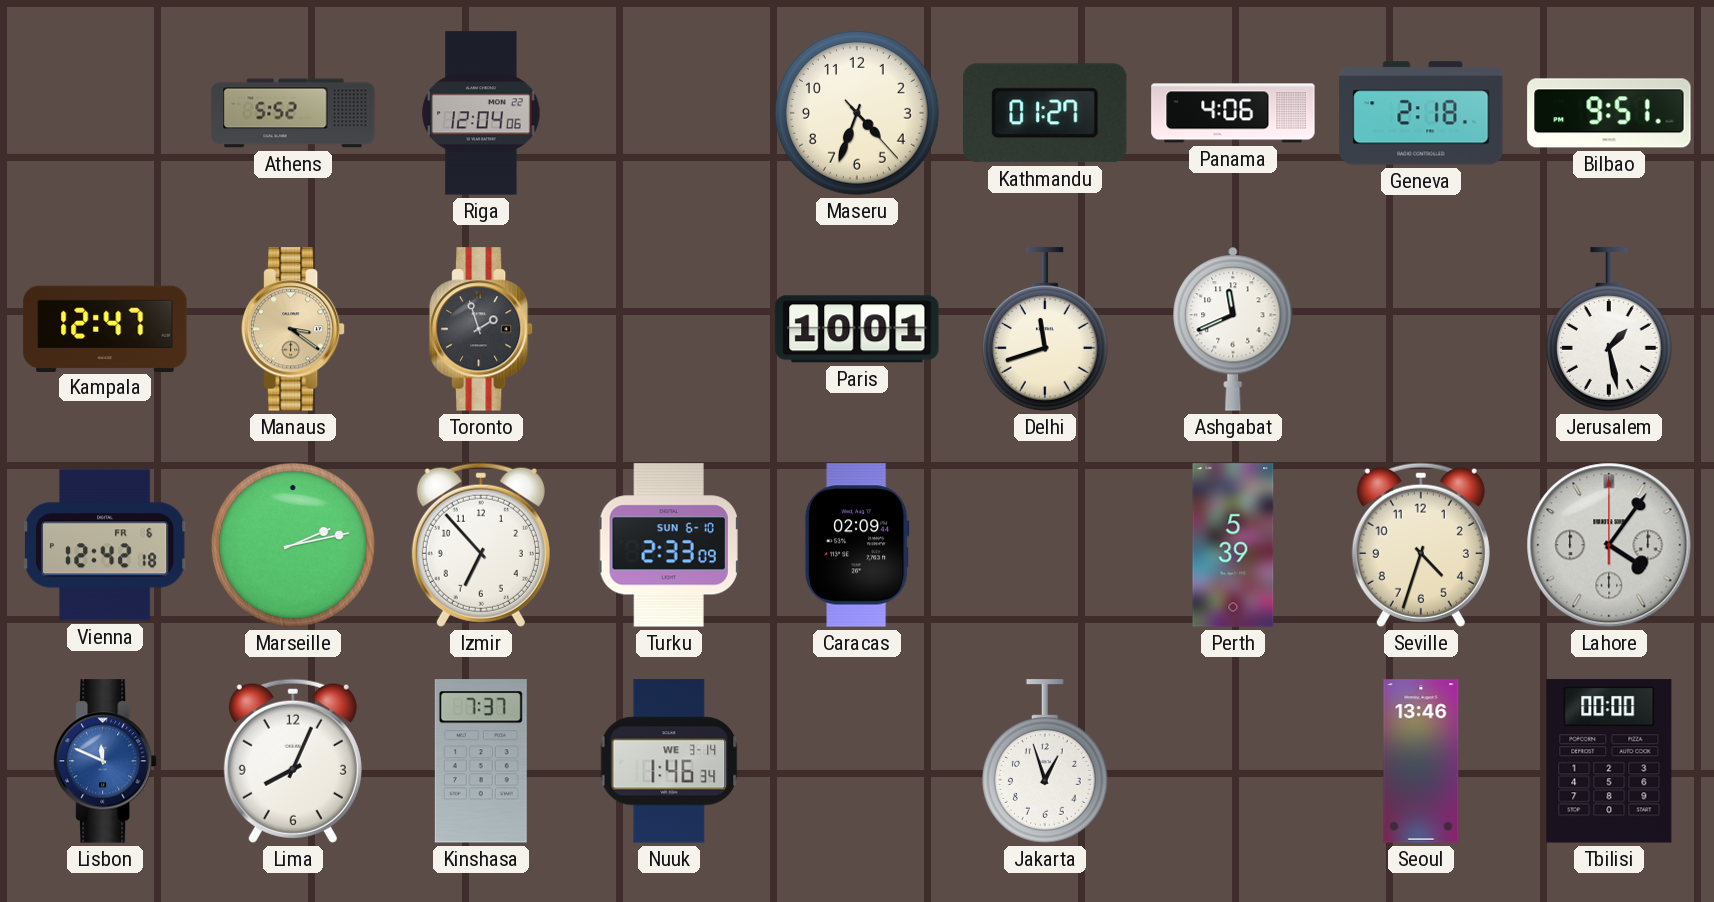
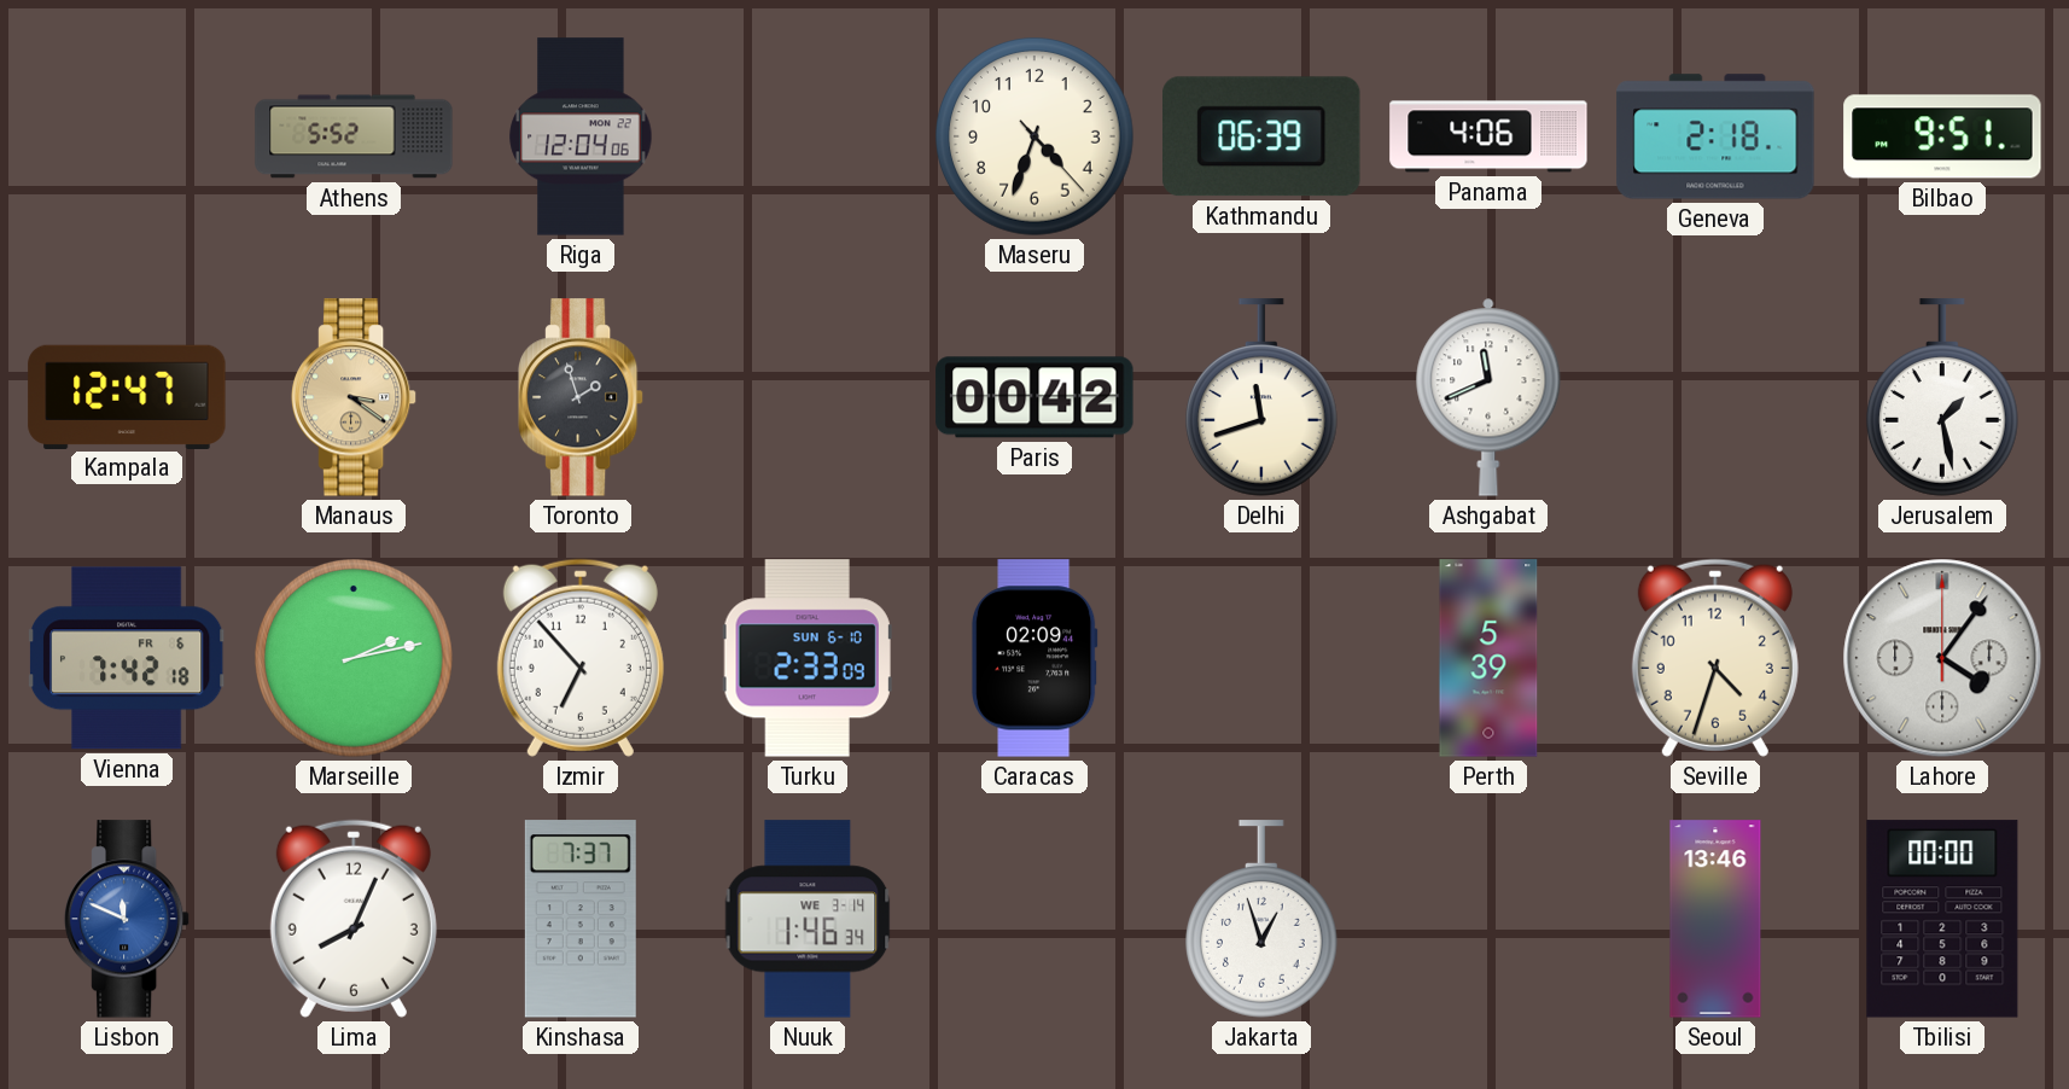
Kathmandu: 01:27 -> 06:39 (1263, 136)
Paris: 10:01 -> 00:42 (1034, 397)
Vienna: 12:42 -> 7:42 (127, 658)
